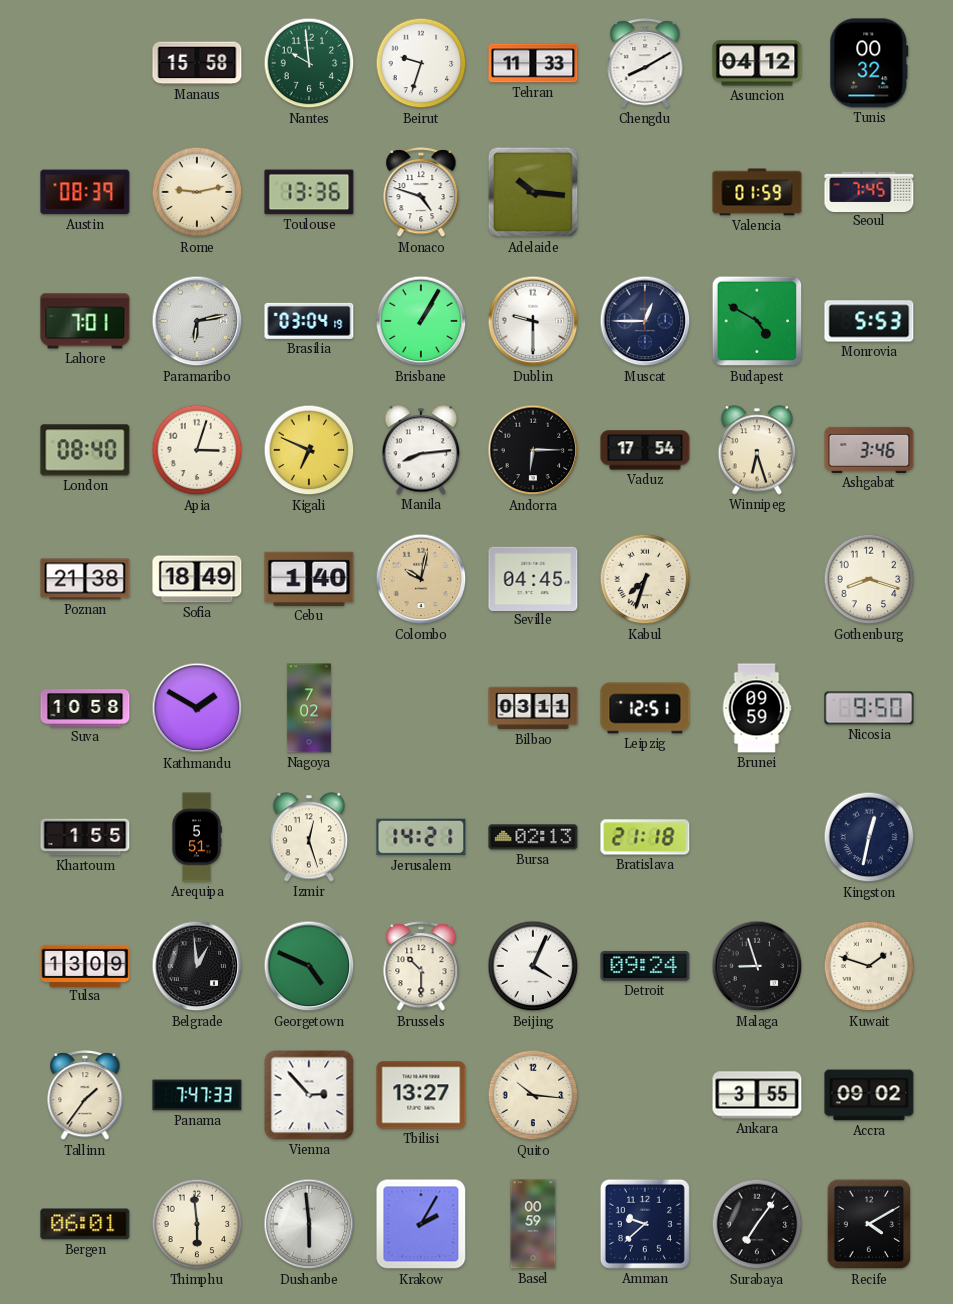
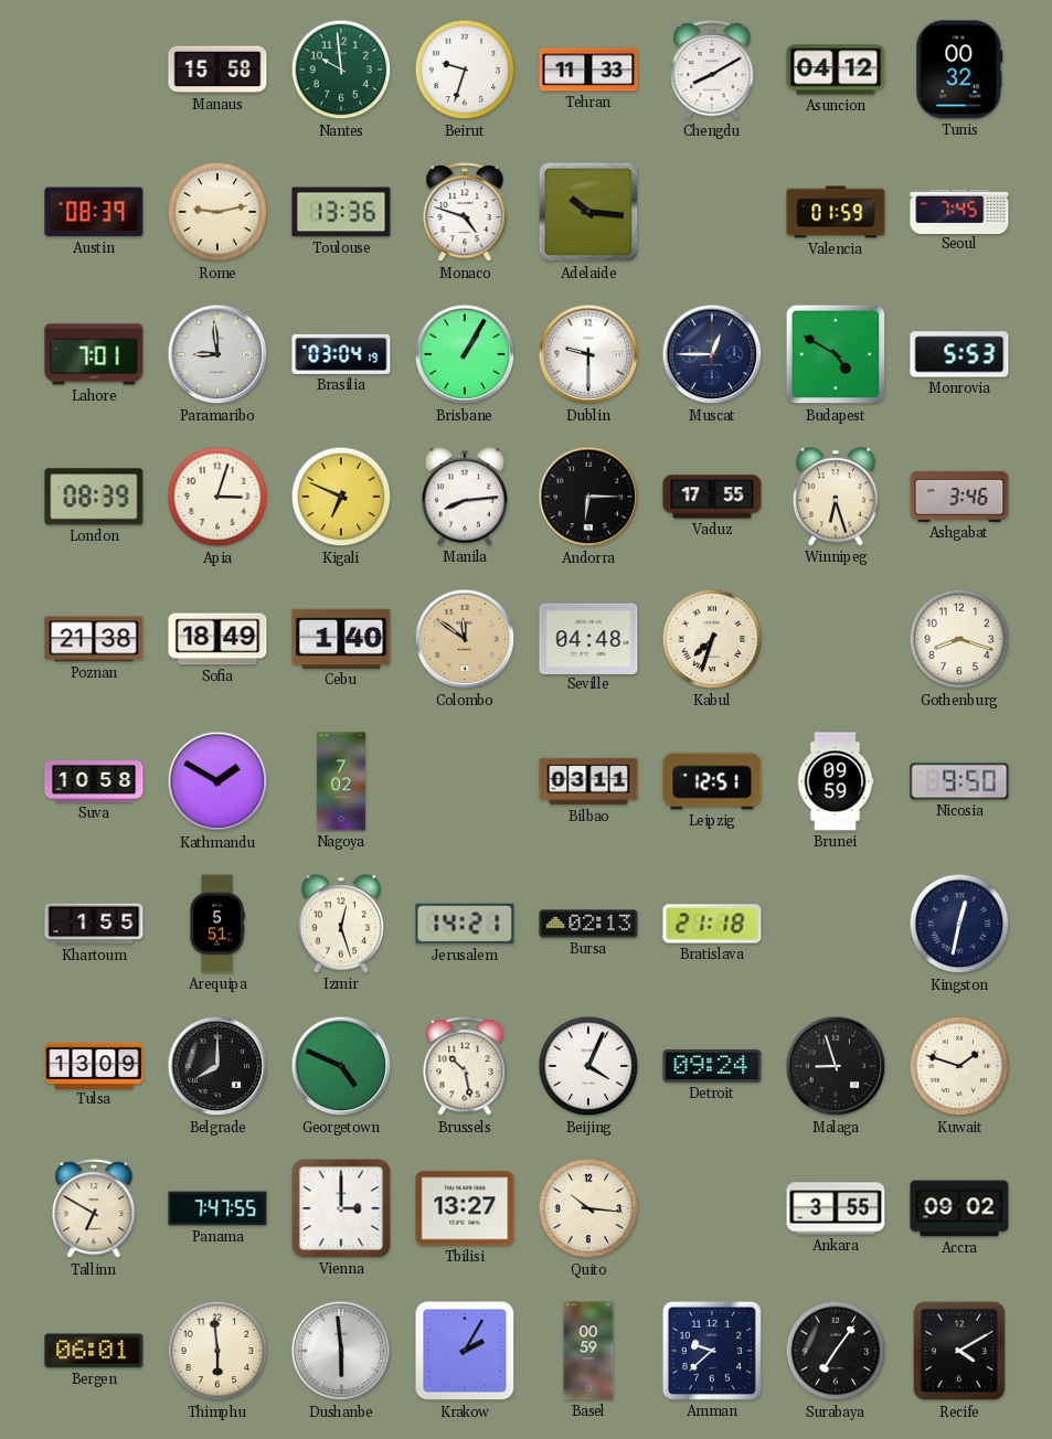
Paramaribo: 6:13 -> 8:59 (217, 354)
London: 08:40 -> 08:39 (94, 497)
Vaduz: 17:54 -> 17:55 (712, 497)
Colombo: 10:02 -> 11:51 (465, 639)
Seville: 04:45 -> 04:48 (588, 638)
Belgrade: 12:59 -> 8:00 (217, 1066)
Brussels: 10:30 -> 10:28 (465, 1067)
Tallinn: 1:36 -> 6:50 (94, 1209)
Panama: 7:47:33 -> 7:47:55 (217, 1208)
Vienna: 2:53 -> 3:00 (341, 1208)
